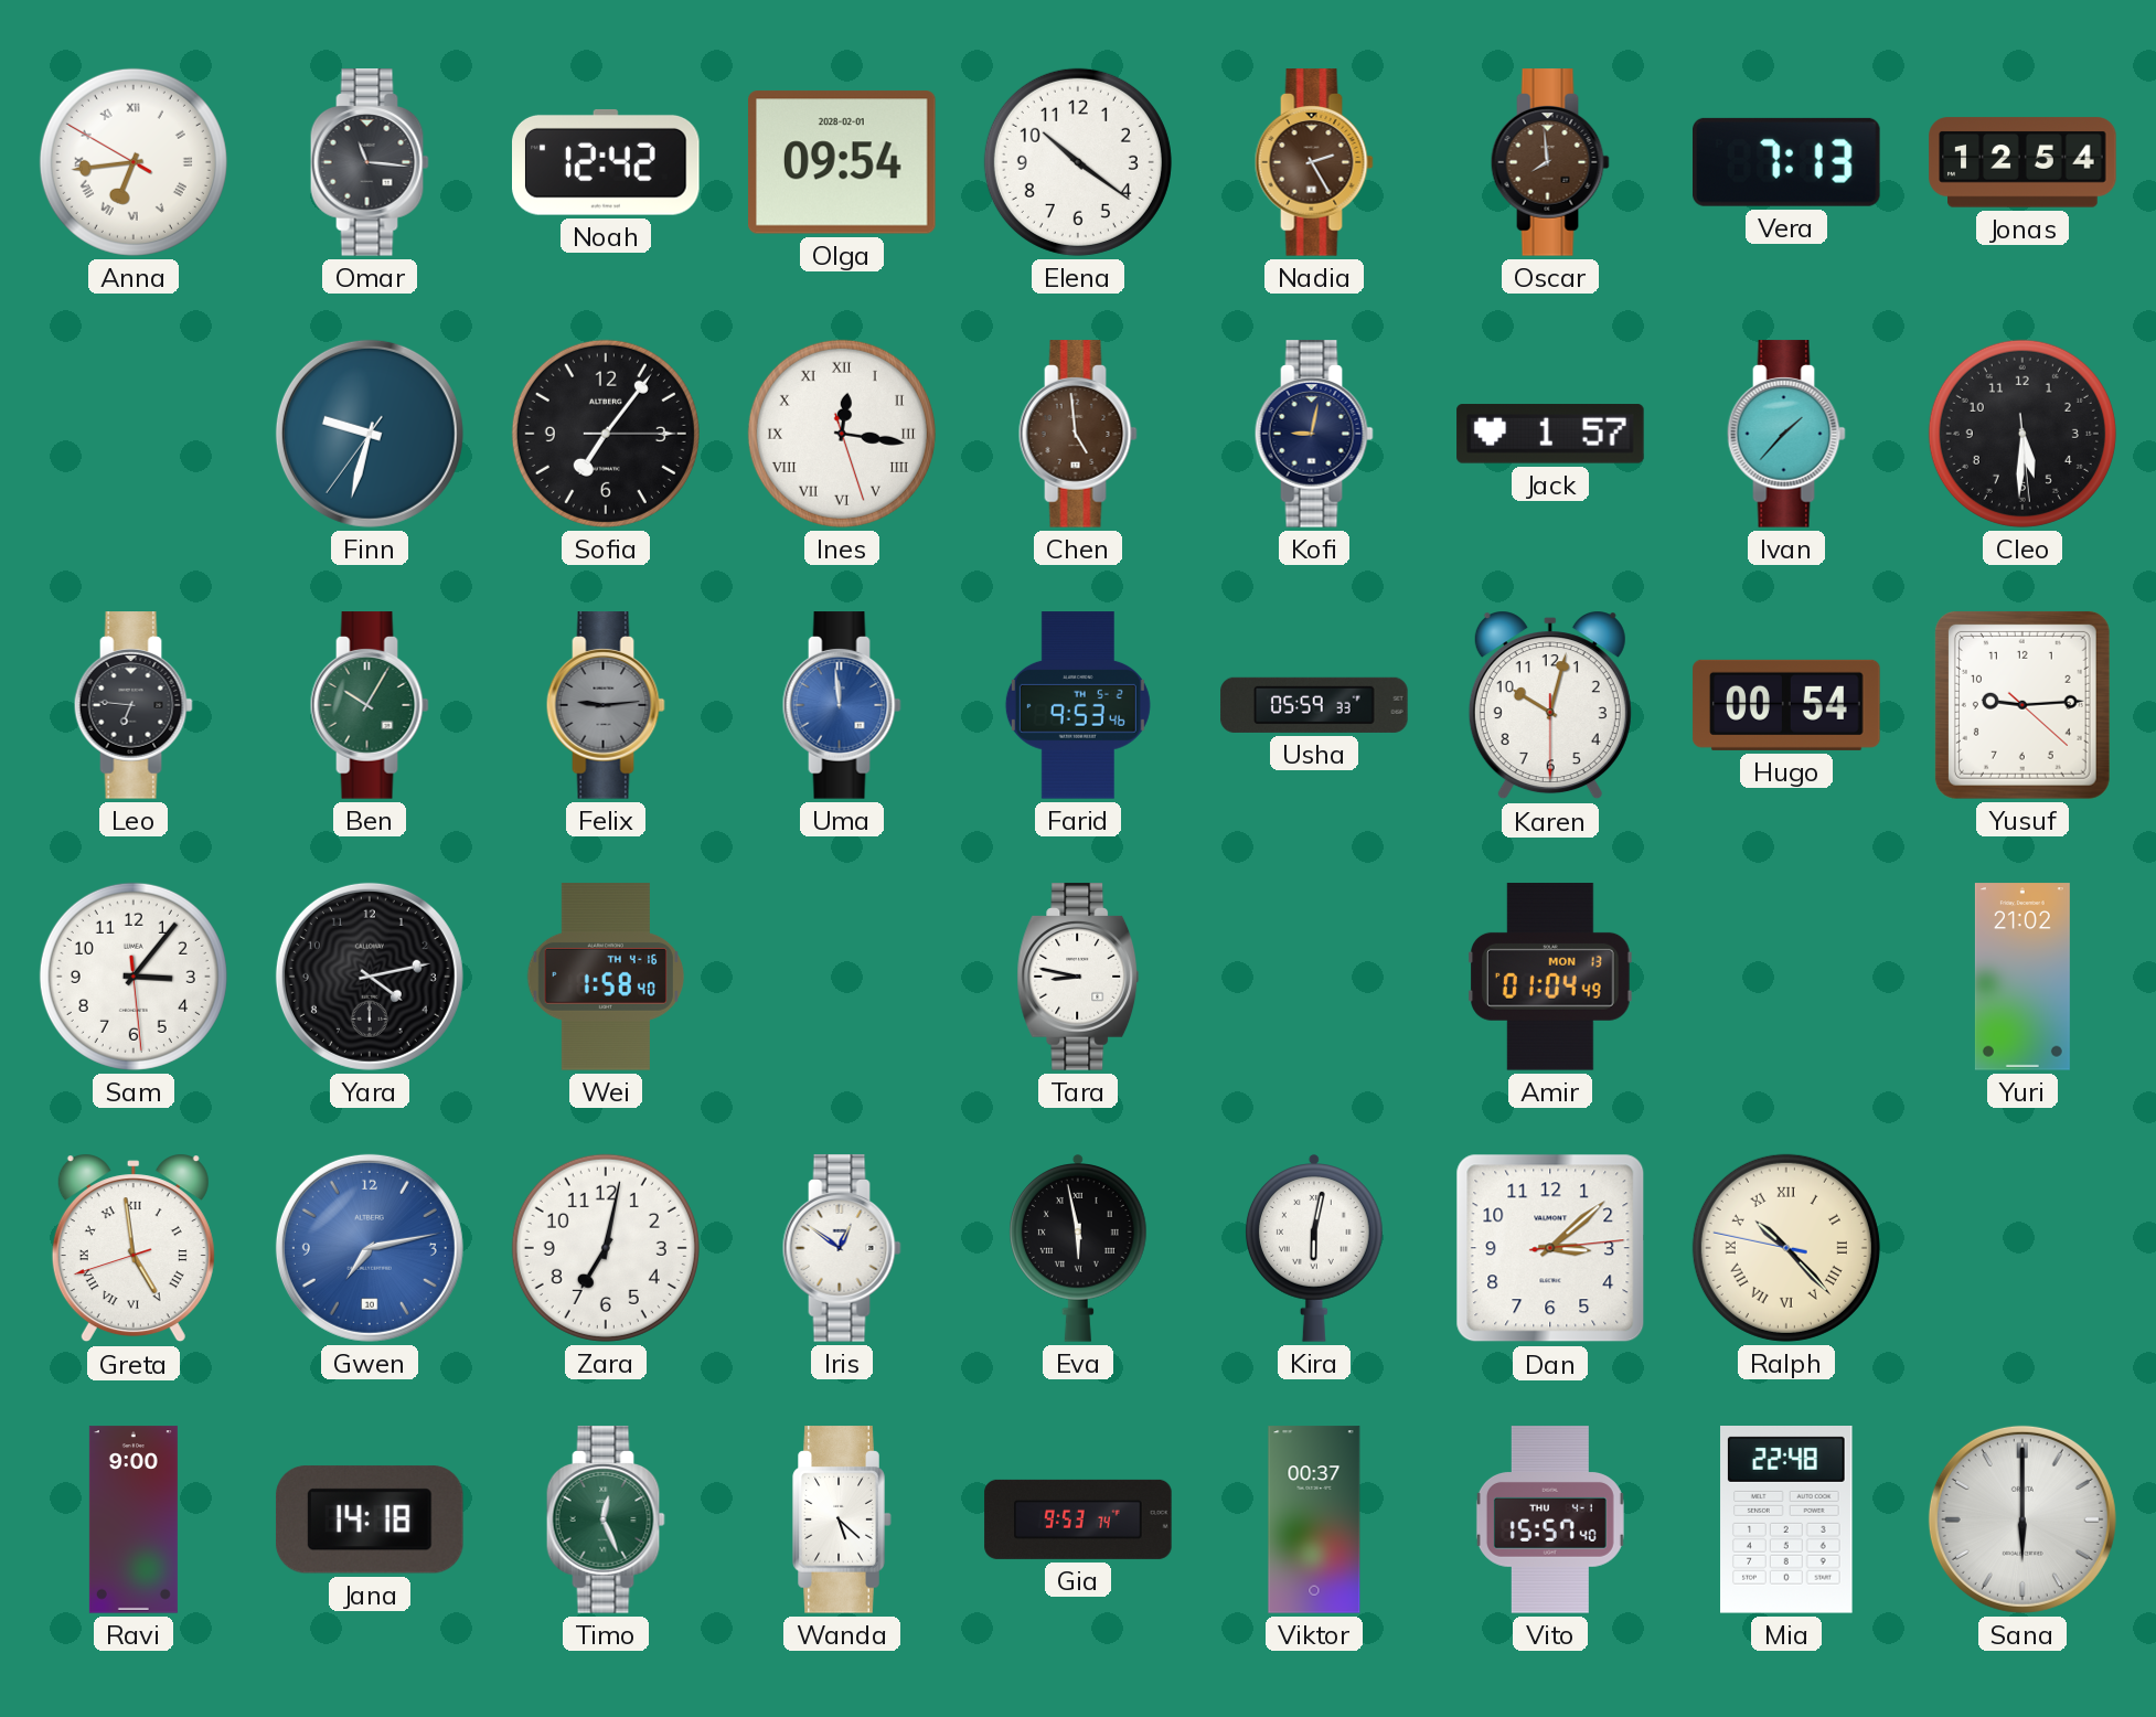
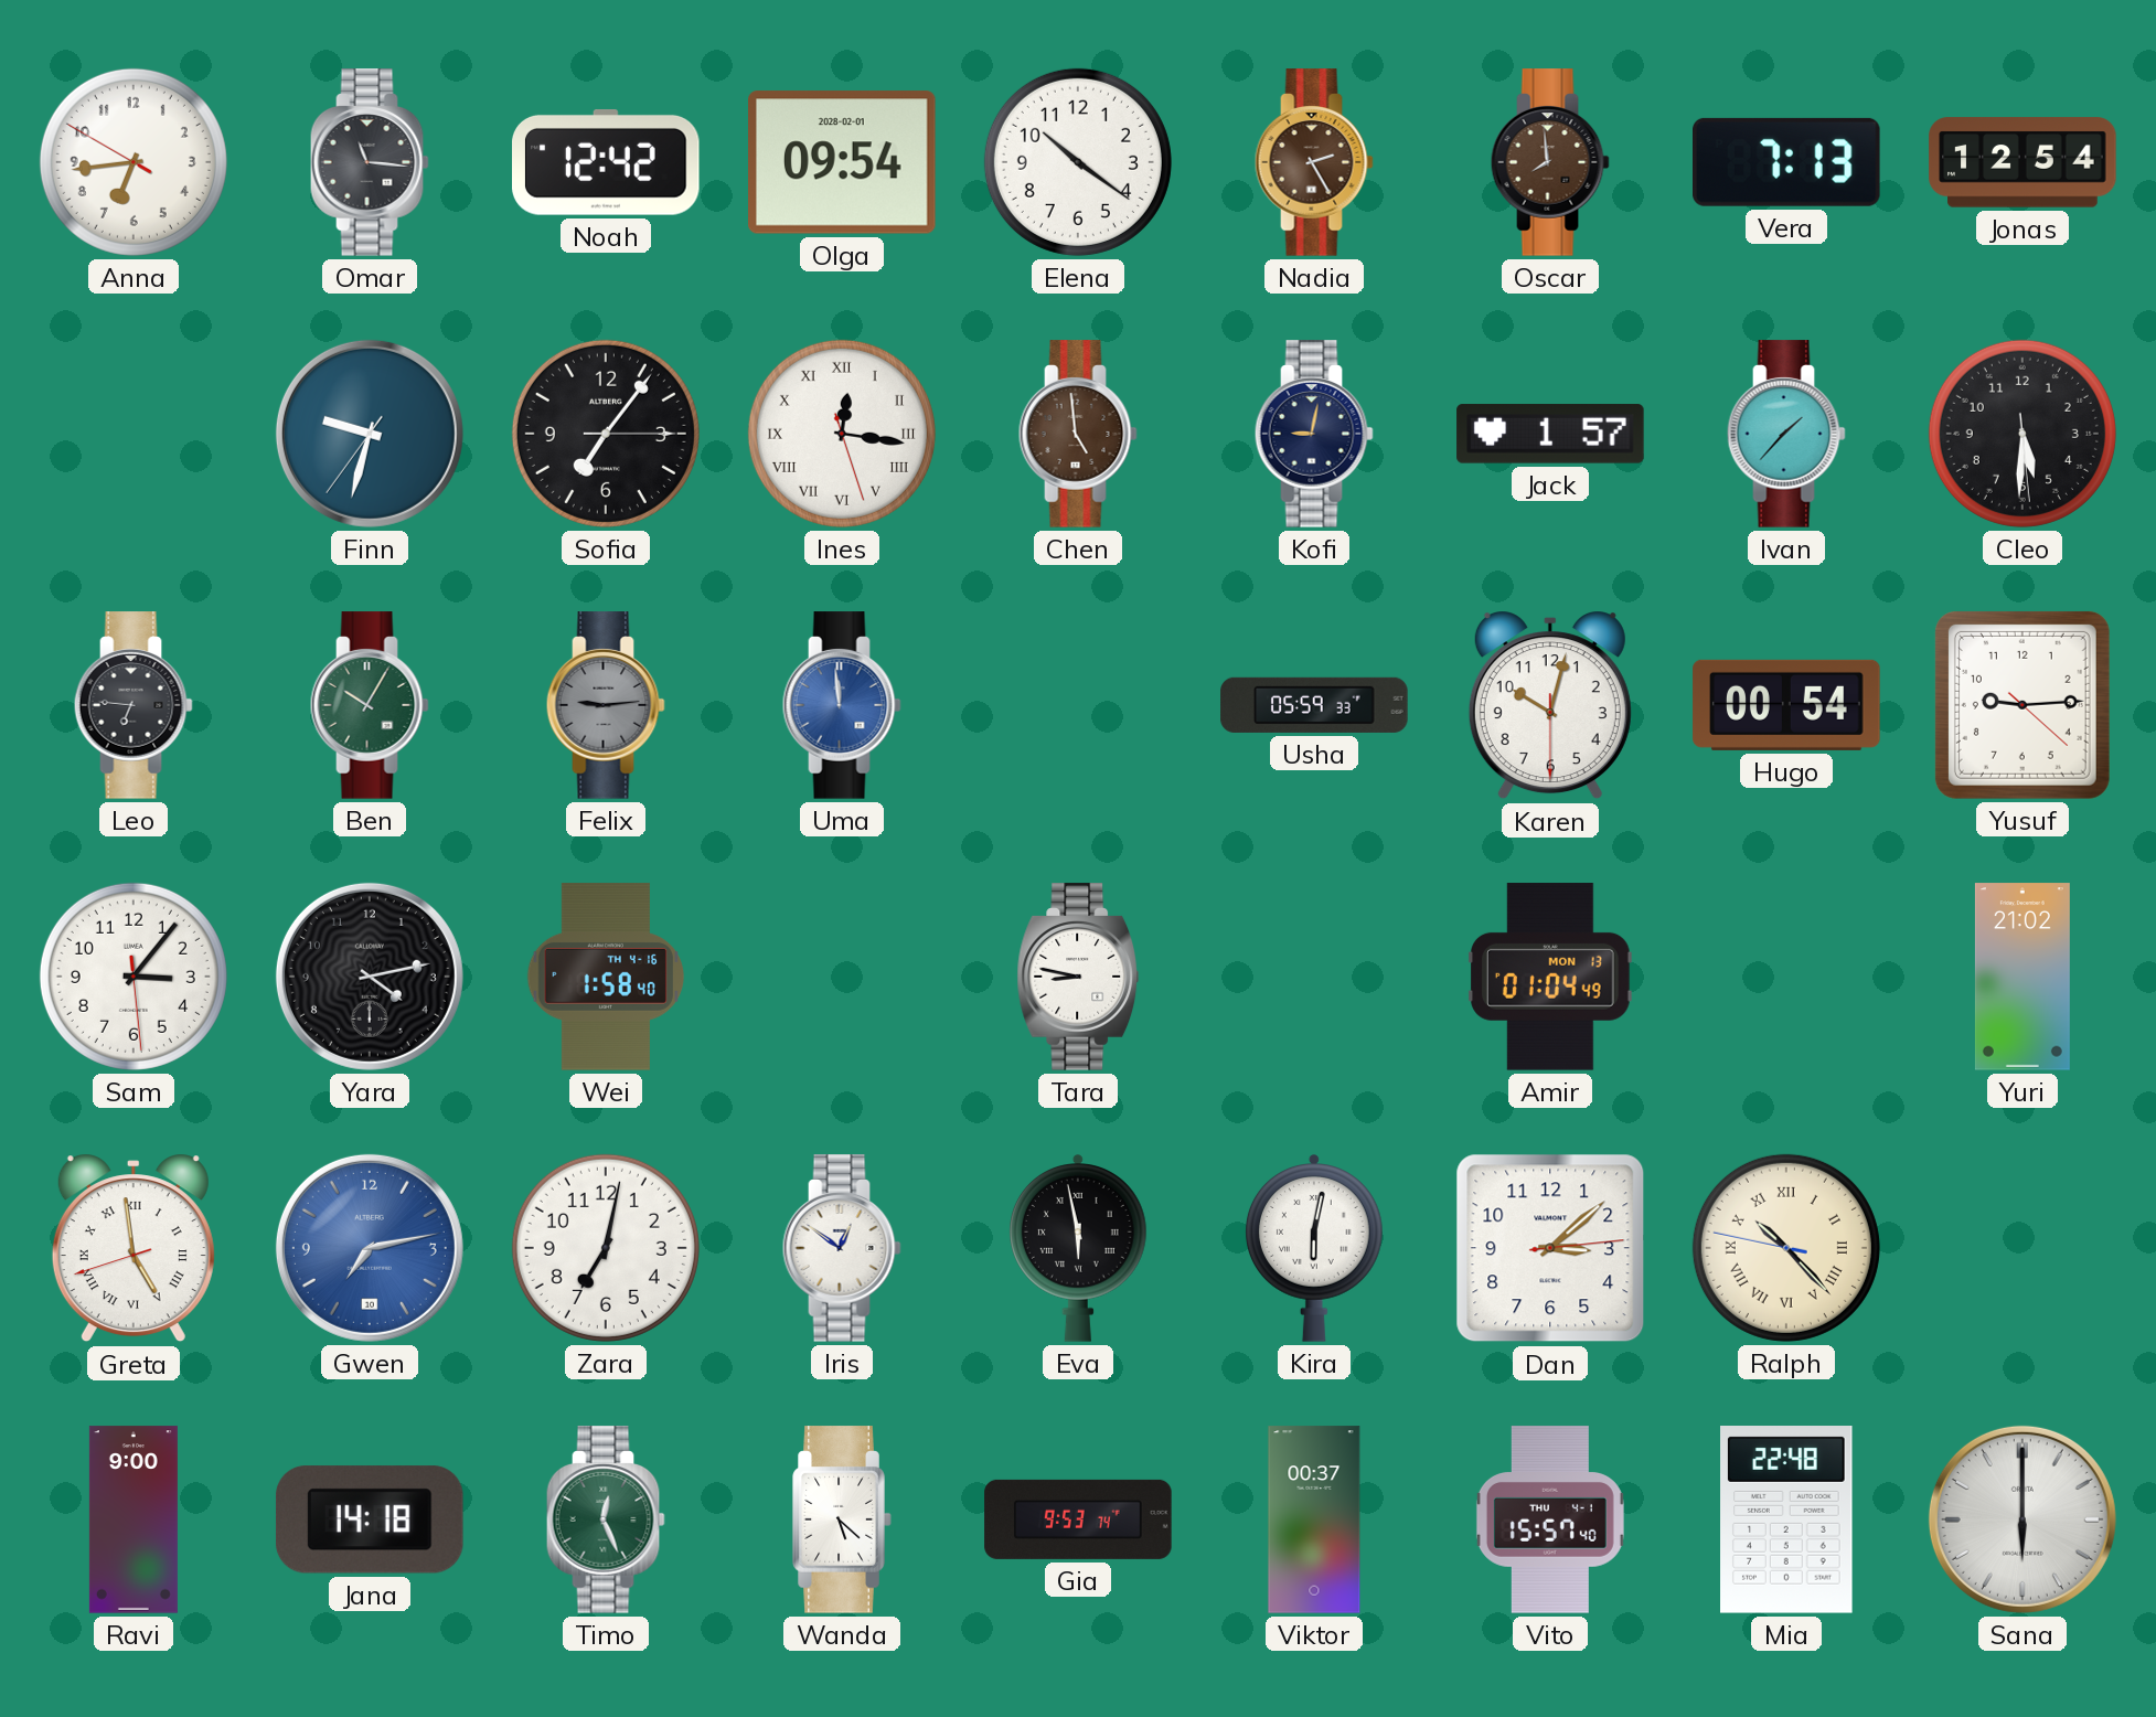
Anna numerals: Roman -> Arabic (134, 162)
Farid: 9:53 -> none (1078, 705)
